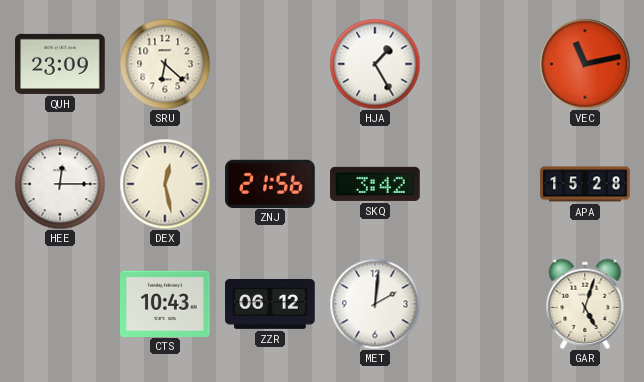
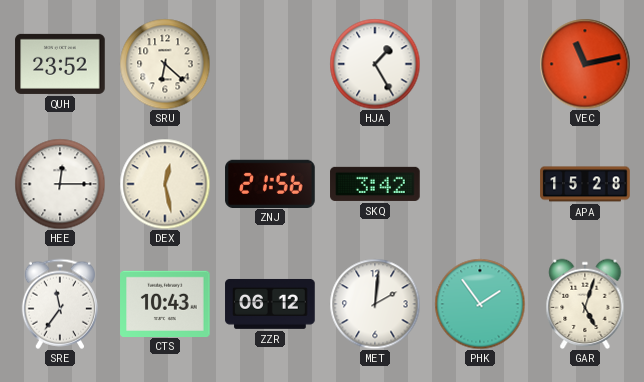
QUH: 23:09 -> 23:52 (60, 64)
SRE: none -> 11:36 (60, 304)
PHK: none -> 1:54 (480, 304)
